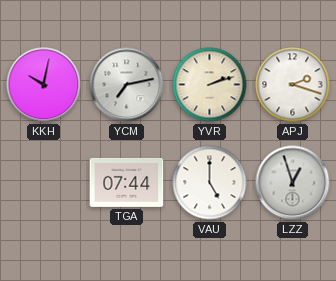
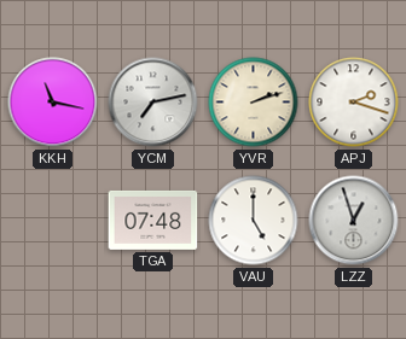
KKH: 10:02 -> 11:17 (53, 103)
TGA: 07:44 -> 07:48 (153, 220)
